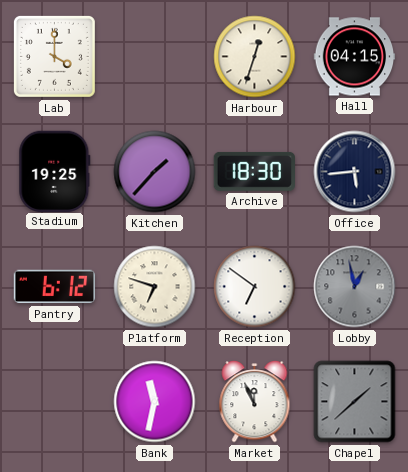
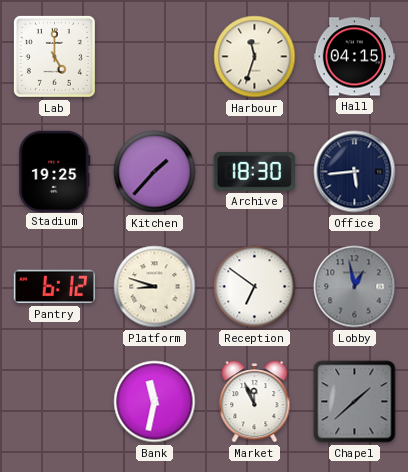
Lab: 4:00 -> 5:00 (54, 56)
Harbour: 12:33 -> 11:33 (255, 57)
Platform: 6:48 -> 8:48 (155, 287)
